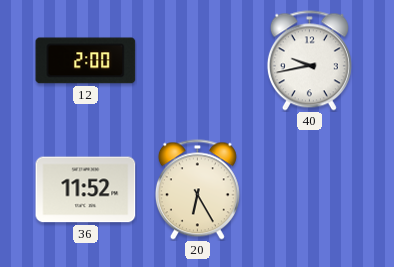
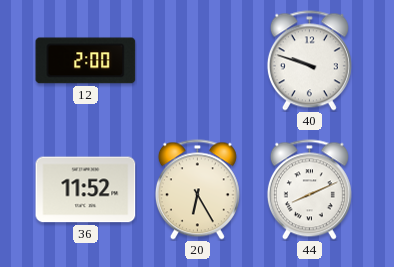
40: 9:43 -> 9:48 (309, 61)
44: none -> 8:11 (309, 190)
